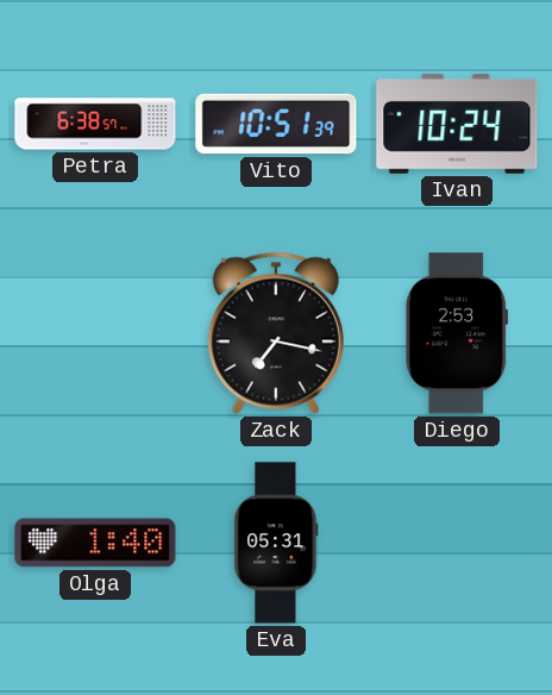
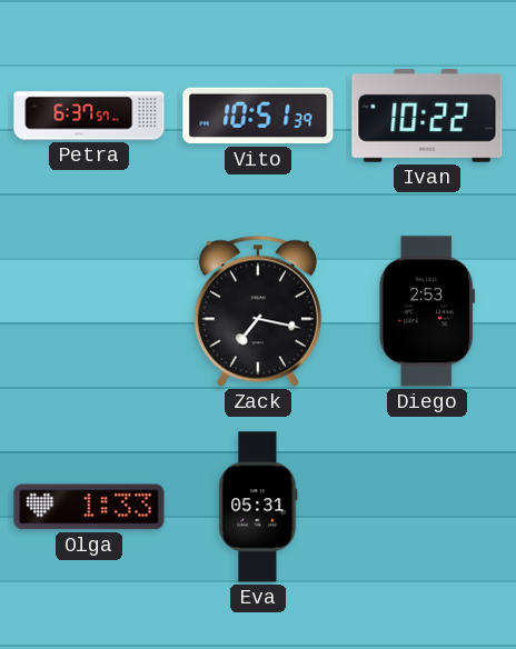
Petra: 6:38 -> 6:37 (89, 116)
Ivan: 10:24 -> 10:22 (427, 116)
Olga: 1:40 -> 1:33 (89, 507)
